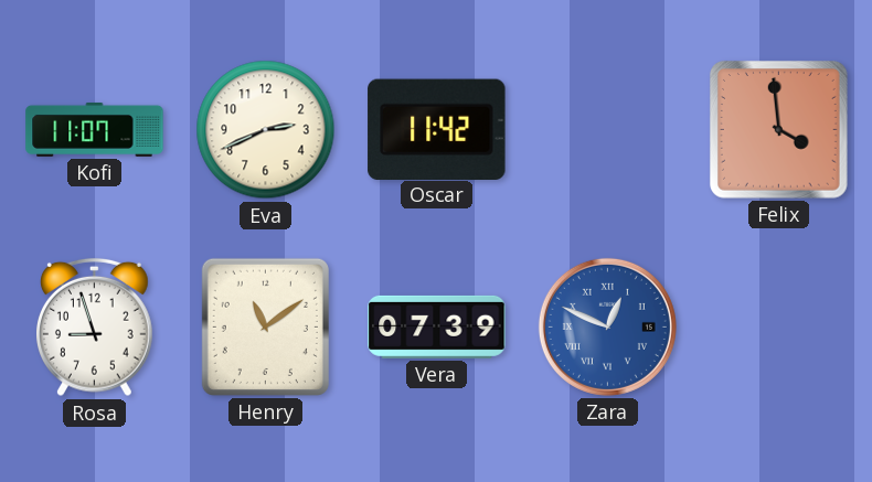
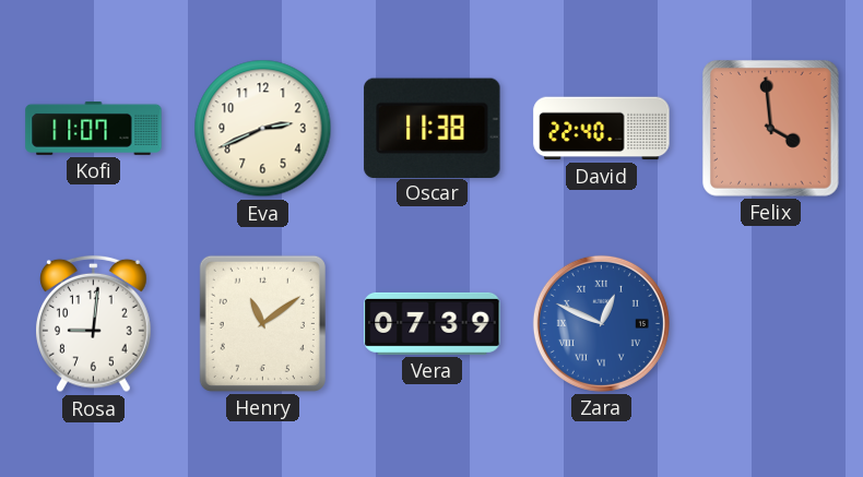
Oscar: 11:42 -> 11:38 (433, 128)
David: none -> 22:40 (602, 129)
Rosa: 8:57 -> 9:01 (94, 324)
